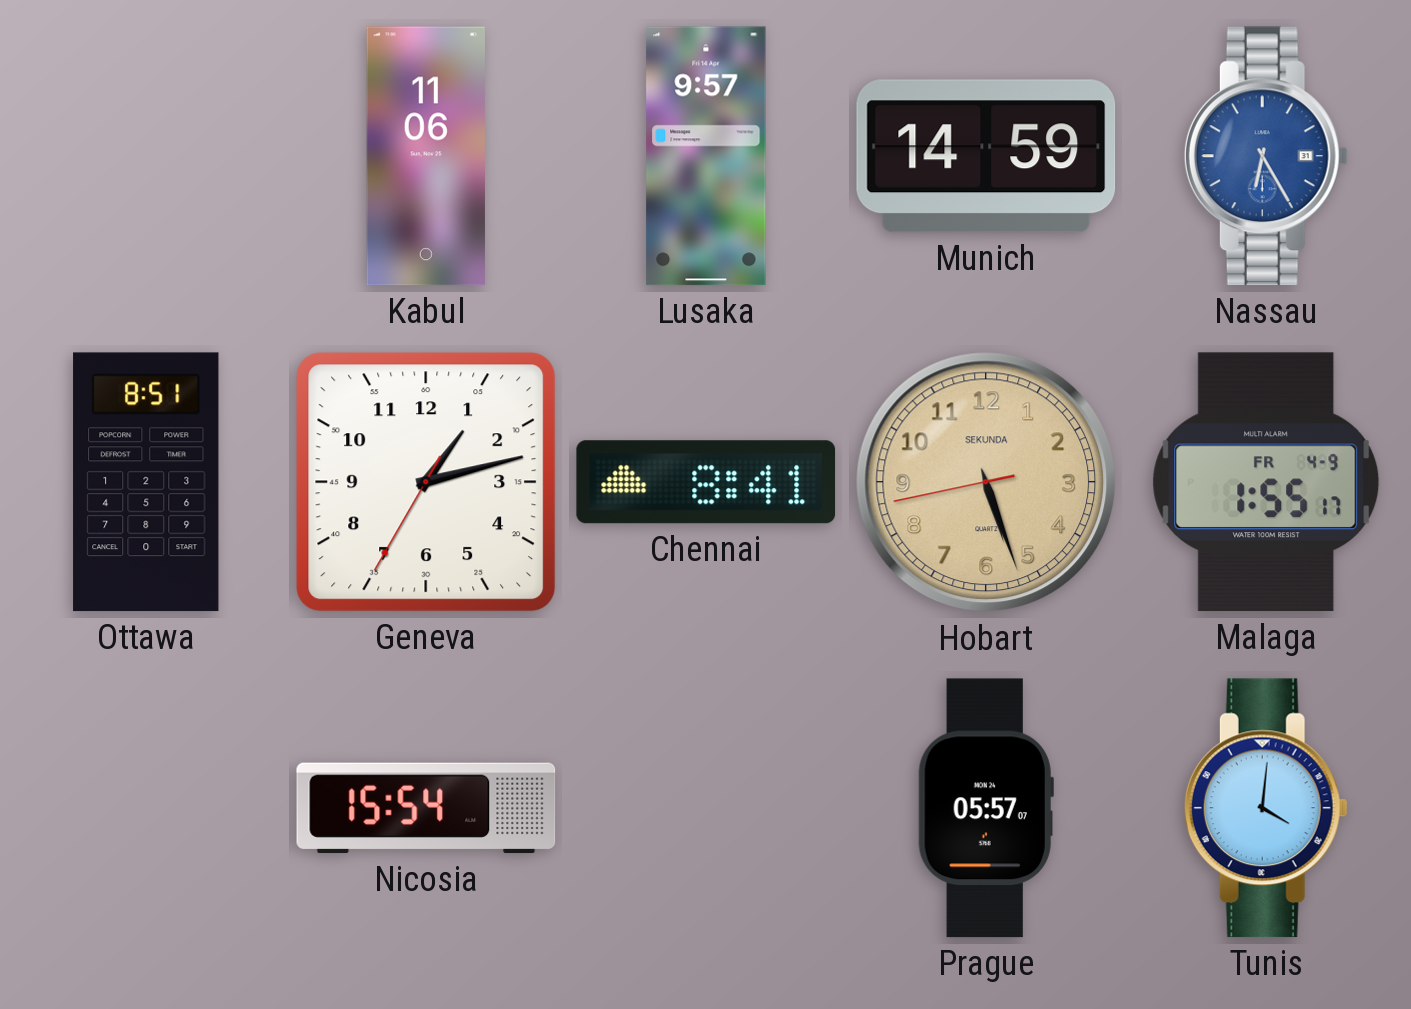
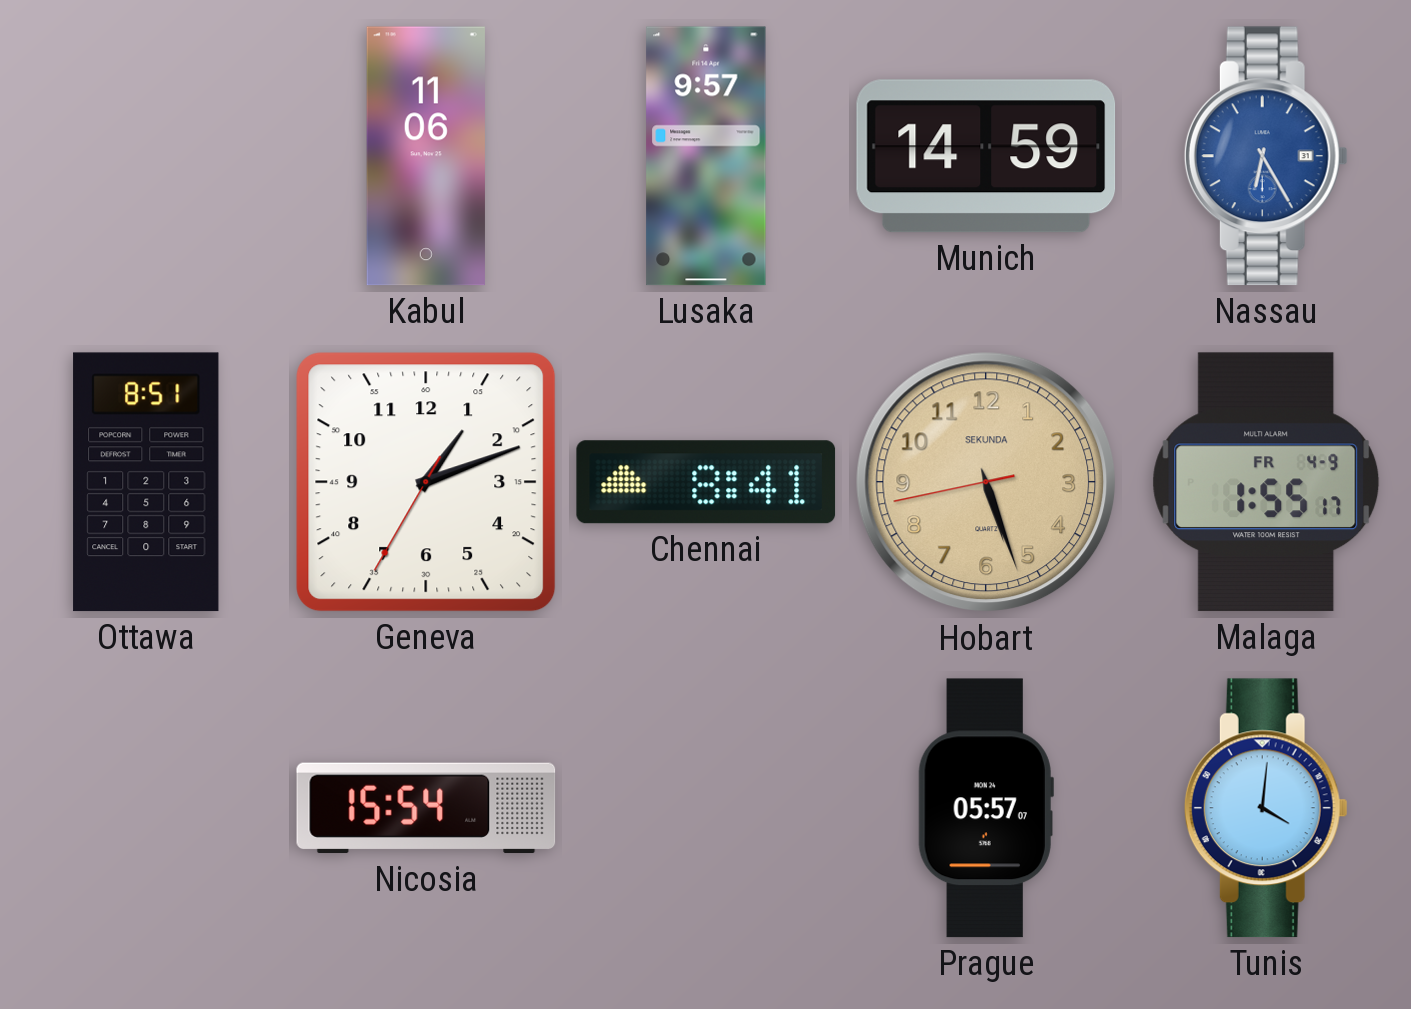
Geneva: 1:12 -> 1:11 (426, 482)
